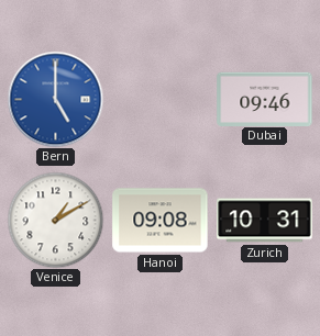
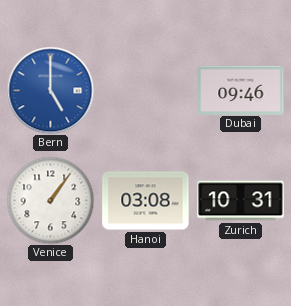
Venice: 1:10 -> 1:06 (50, 200)
Hanoi: 09:08 -> 03:08 (146, 201)
